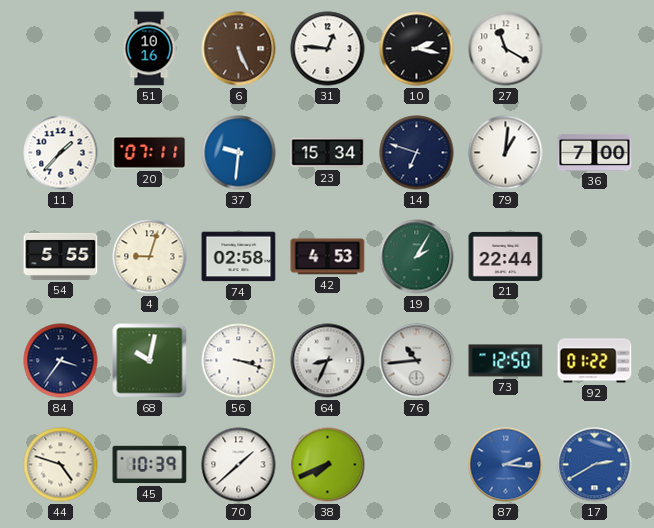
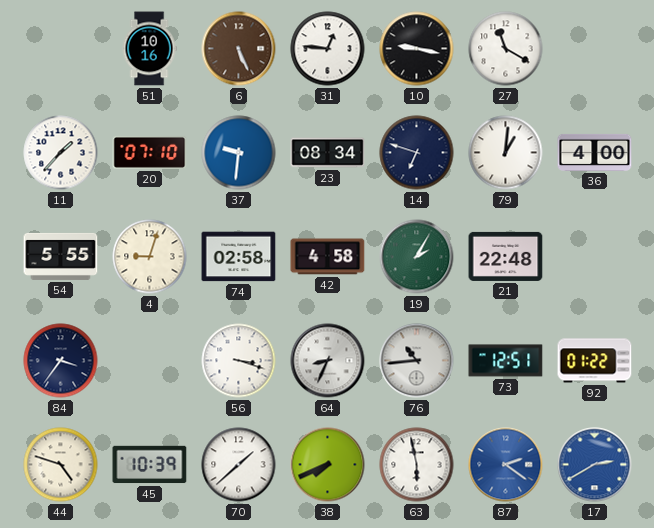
10: 2:17 -> 9:17 (417, 49)
20: 07:11 -> 07:10 (150, 152)
23: 15:34 -> 08:34 (328, 153)
36: 7:00 -> 4:00 (595, 152)
42: 4:53 -> 4:58 (328, 257)
21: 22:44 -> 22:48 (506, 256)
68: 10:02 -> none (150, 361)
73: 12:50 -> 12:51 (506, 361)
63: none -> 5:58 (417, 465)
87: 2:16 -> 2:21 (506, 465)
